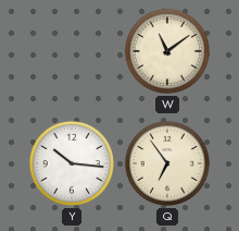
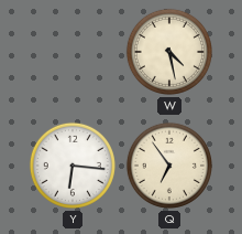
W: 11:09 -> 4:28 (169, 52)
Y: 10:16 -> 6:16 (73, 166)
